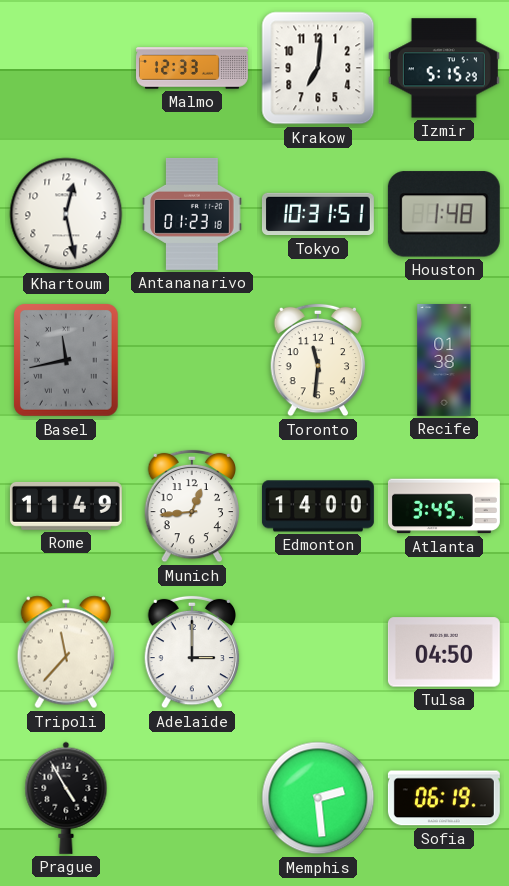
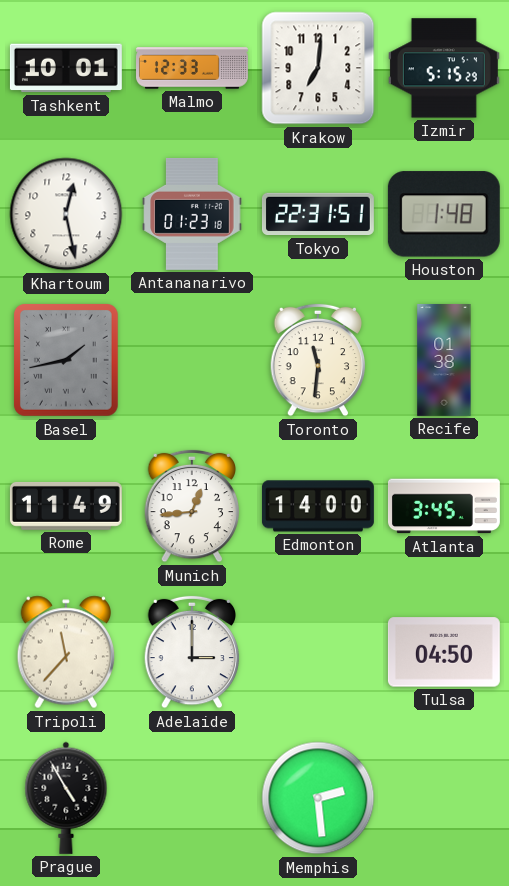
Tashkent: none -> 10:01 (66, 68)
Tokyo: 10:31 -> 22:31 (318, 214)
Basel: 11:43 -> 1:43 (66, 361)
Sofia: 06:19 -> none (444, 798)
